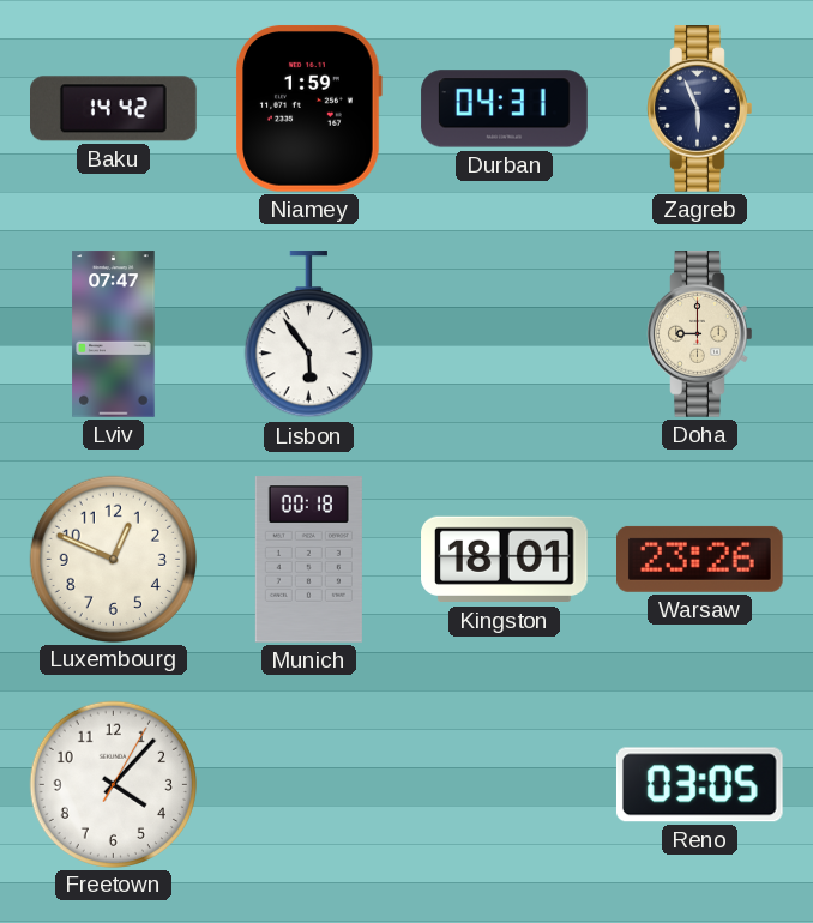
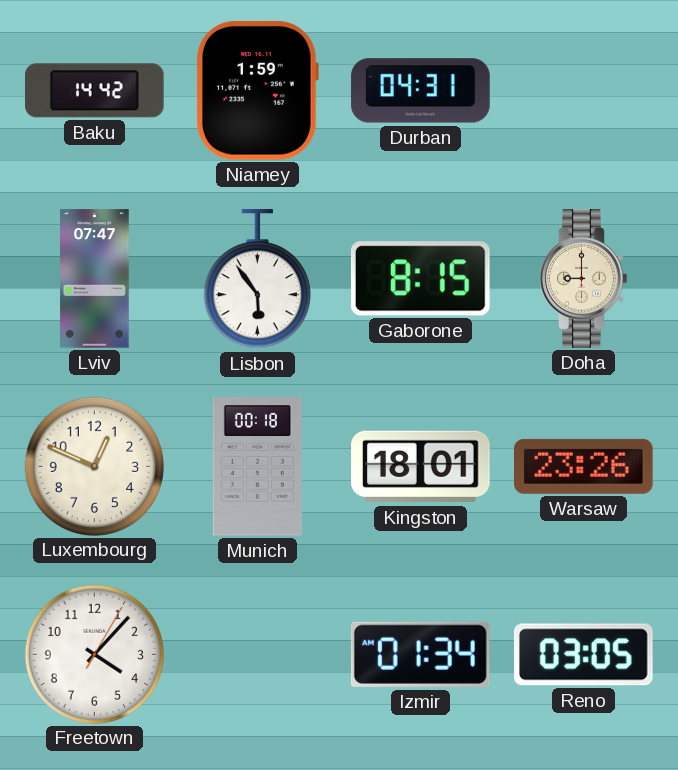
Zagreb: 5:56 -> none (700, 109)
Gaborone: none -> 8:15 (420, 279)
Izmir: none -> 01:34 (420, 654)
